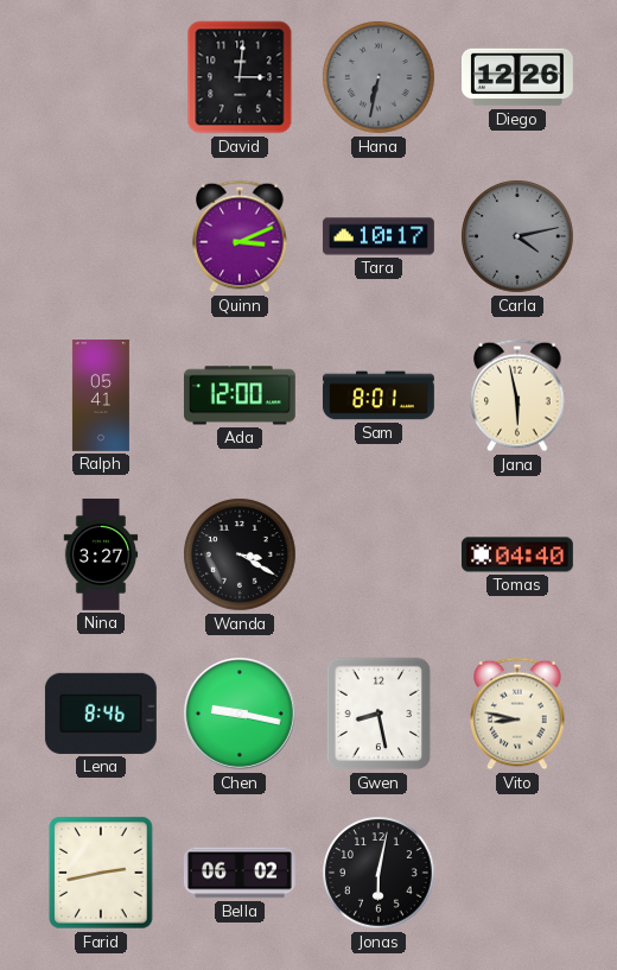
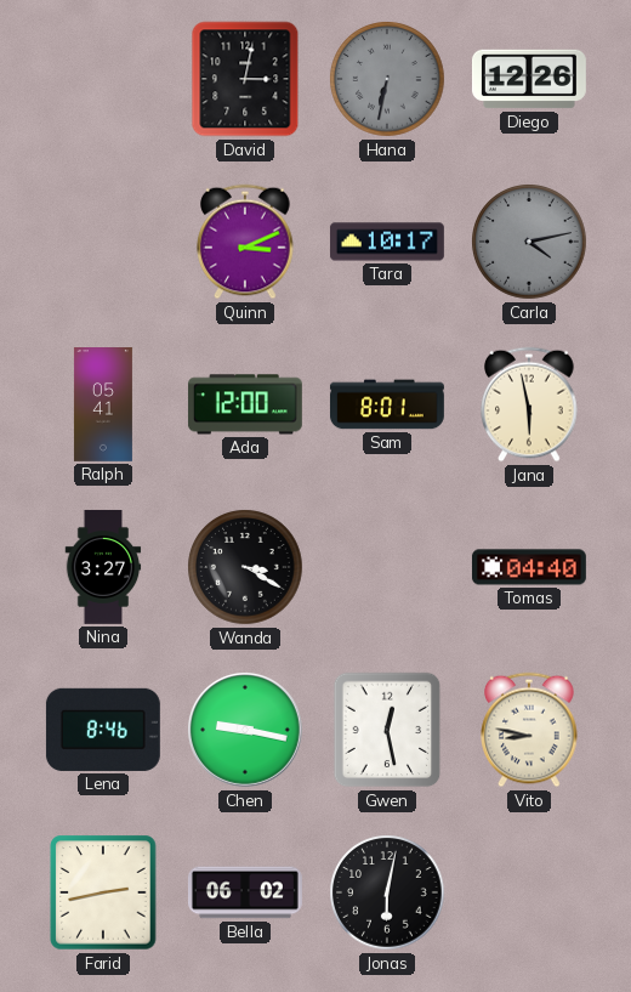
David: 3:01 -> 3:02 (245, 79)
Gwen: 8:28 -> 12:28 (387, 730)
